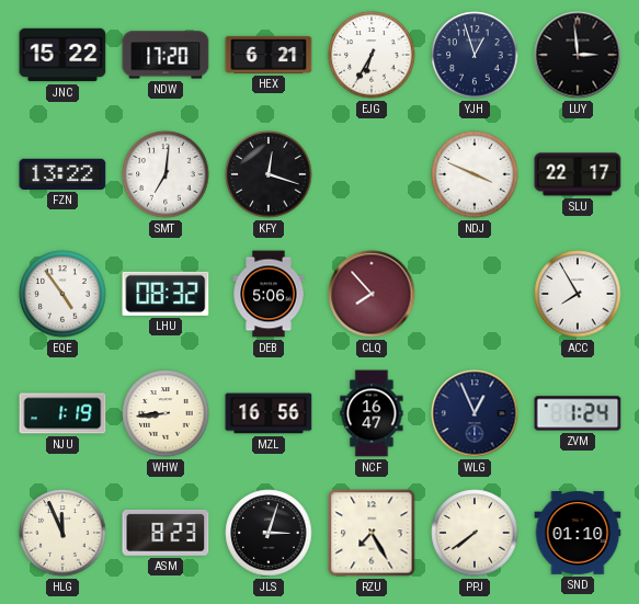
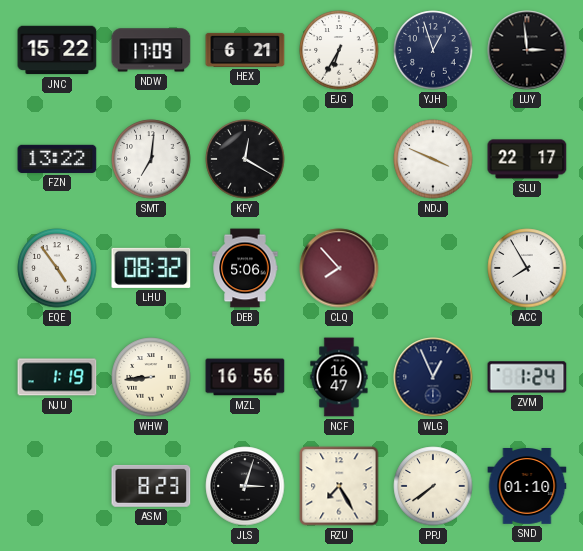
NDW: 17:20 -> 17:09 (151, 50)
KFY: 12:18 -> 12:20 (245, 159)
HLG: 11:56 -> none (62, 533)
